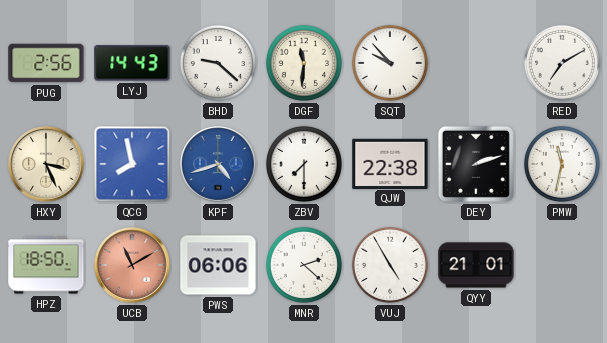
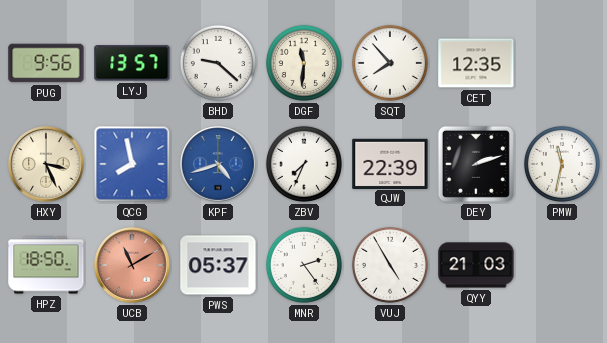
PUG: 2:56 -> 9:56 (46, 63)
LYJ: 14:43 -> 13:57 (132, 63)
SQT: 9:53 -> 7:53 (390, 63)
CET: none -> 12:35 (476, 63)
RED: 7:10 -> none (562, 63)
ZBV: 7:30 -> 7:34 (304, 164)
QJW: 22:38 -> 22:39 (390, 163)
PWS: 06:06 -> 05:37 (218, 265)
MNR: 2:22 -> 2:24 (304, 265)
QYY: 21:01 -> 21:03 (476, 265)
